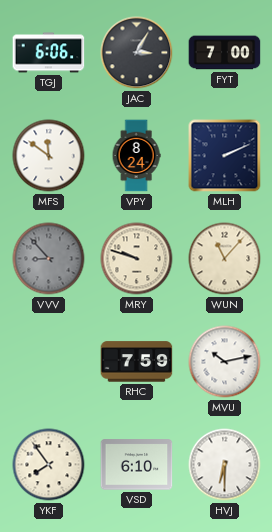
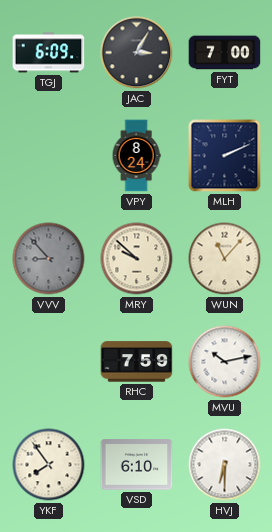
TGJ: 6:06 -> 6:09 (49, 53)
MFS: 11:51 -> none (49, 156)
MRY: 9:48 -> 9:52 (137, 259)
